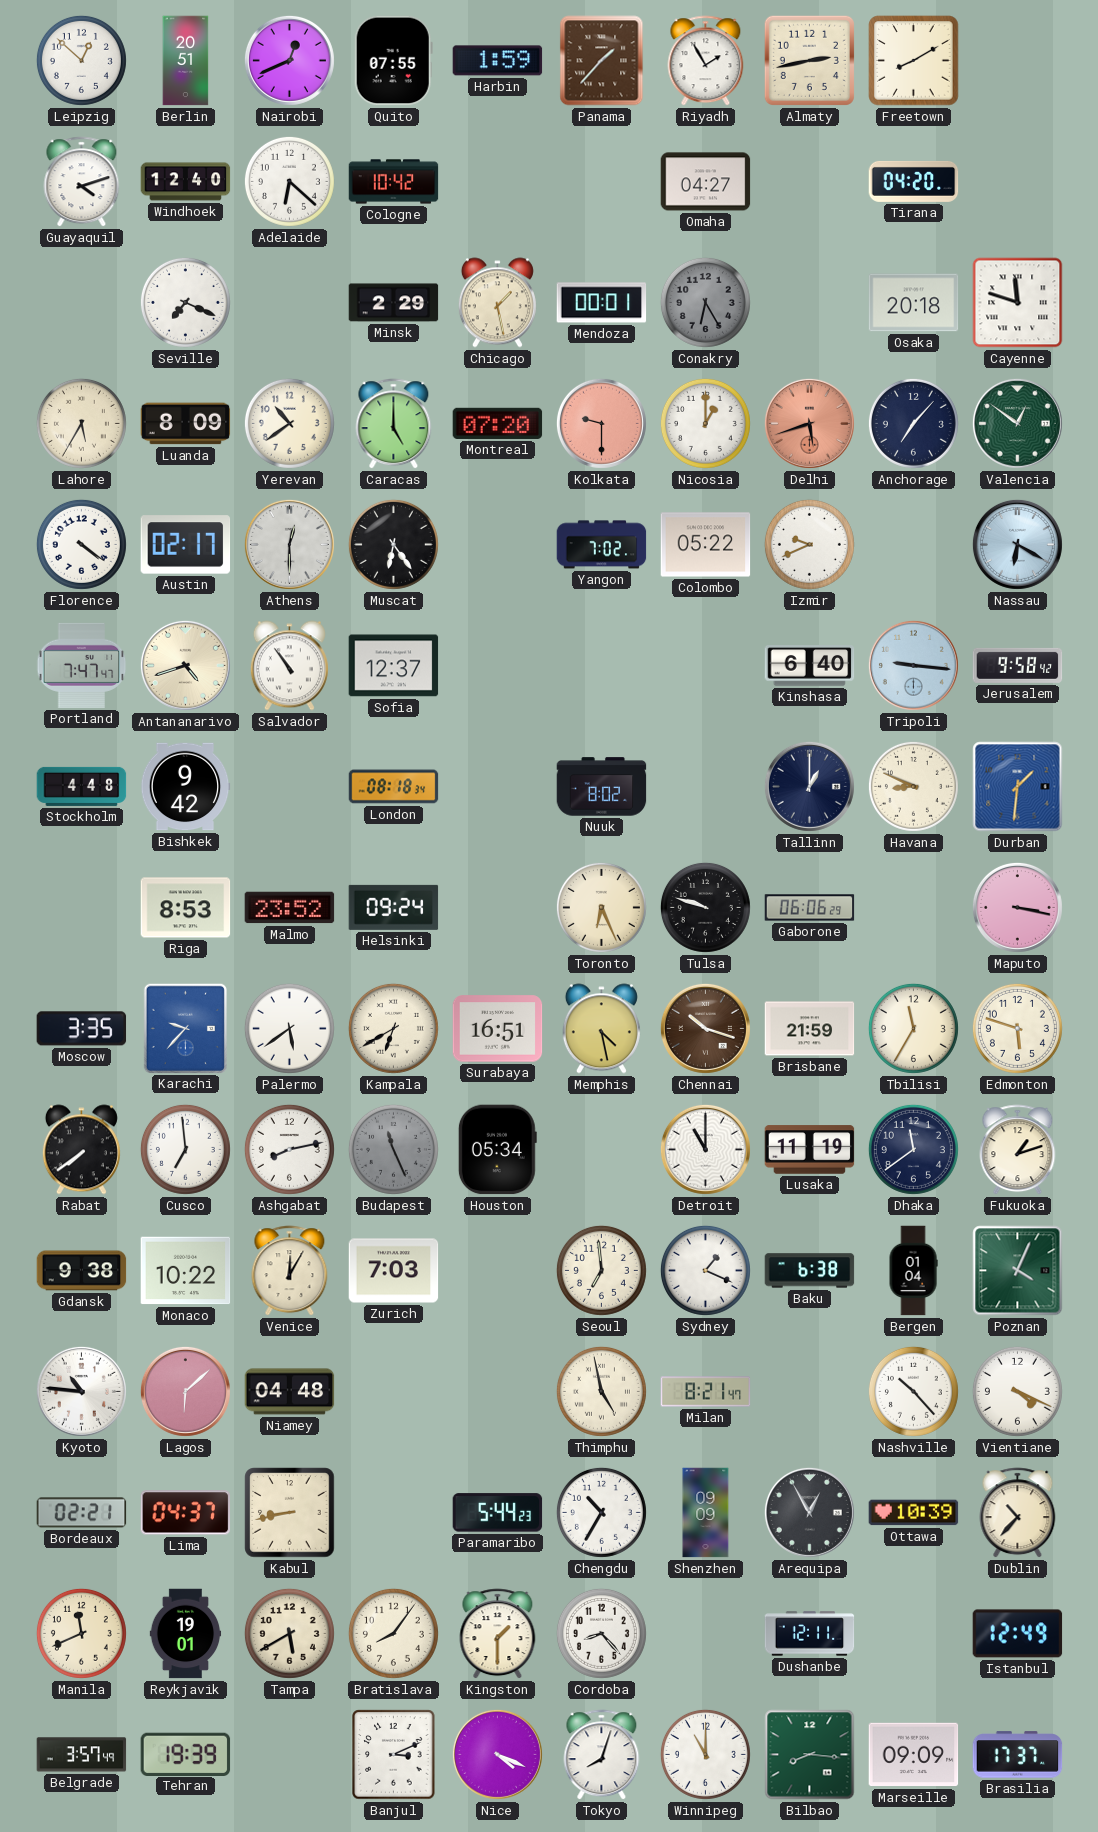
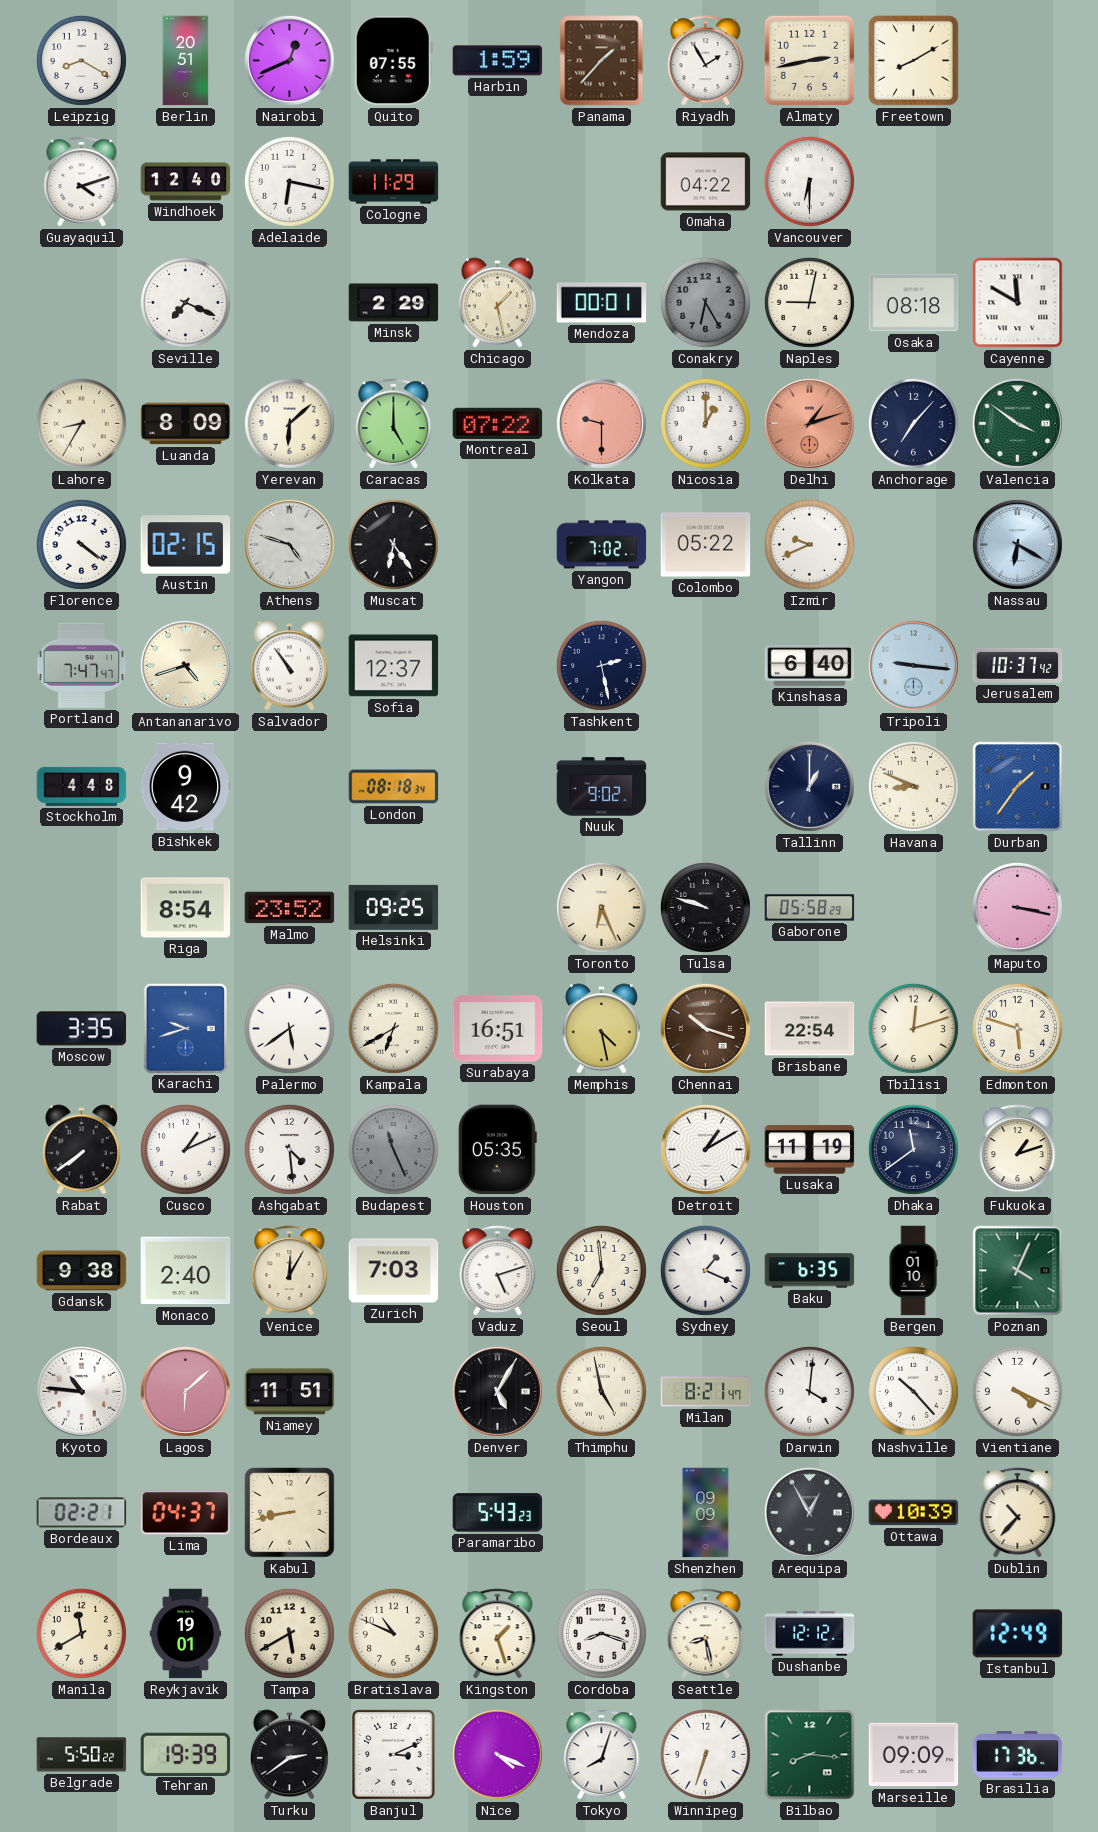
Leipzig: 12:52 -> 8:20 (81, 60)
Adelaide: 6:22 -> 6:17 (289, 181)
Cologne: 10:42 -> 11:29 (394, 182)
Omaha: 04:27 -> 04:22 (706, 182)
Vancouver: none -> 6:30 (809, 181)
Tirana: 04:20 -> none (914, 181)
Naples: none -> 9:02 (809, 302)
Osaka: 20:18 -> 08:18 (914, 303)
Cayenne: 11:48 -> 11:50 (1018, 303)
Lahore: 5:35 -> 8:35 (81, 423)
Yerevan: 10:39 -> 6:08 (289, 423)
Montreal: 07:20 -> 07:22 (498, 423)
Delhi: 5:42 -> 1:12 (809, 423)
Valencia: 12:51 -> 3:51 (1017, 423)
Austin: 02:17 -> 02:15 (186, 545)
Athens: 12:30 -> 4:48 (289, 544)
Tashkent: none -> 2:28 (601, 665)
Jerusalem: 9:58 -> 10:37 (1018, 665)
Nuuk: 8:02 -> 9:02 (602, 787)
Durban: 1:31 -> 1:36 (1018, 787)
Riga: 8:53 -> 8:54 (186, 908)
Helsinki: 09:24 -> 09:25 (394, 907)
Gaborone: 06:06 -> 05:58 (810, 908)
Karachi: 9:37 -> 9:42 (185, 1028)
Brisbane: 21:59 -> 22:54 (810, 1029)
Tbilisi: 11:35 -> 12:12 (913, 1028)
Cusco: 6:59 -> 1:11 (185, 1149)
Ashgabat: 8:13 -> 4:29 (289, 1149)
Houston: 05:34 -> 05:35 (497, 1150)
Detroit: 11:00 -> 1:10 (705, 1149)
Monaco: 10:22 -> 2:40 (186, 1271)
Vaduz: none -> 5:12 (498, 1271)
Baku: 6:38 -> 6:35 (810, 1271)
Bergen: 01:04 -> 01:10 (913, 1271)
Niamey: 04:48 -> 11:51 (290, 1392)
Denver: none -> 5:05 (497, 1391)
Darwin: none -> 4:01 (809, 1391)
Paramaribo: 5:44 -> 5:43 (498, 1513)
Chengdu: 10:35 -> none (601, 1512)
Manila: 11:41 -> 11:40 (81, 1633)
Bratislava: 8:06 -> 10:49 (393, 1633)
Kingston: 1:30 -> 1:27 (498, 1634)
Cordoba: 8:23 -> 8:18 (601, 1633)
Seattle: none -> 8:28 (706, 1634)
Dushanbe: 12:11 -> 12:12 (810, 1634)
Belgrade: 3:57 -> 5:50 (82, 1755)
Turku: none -> 2:39 (289, 1755)
Winnipeg: 11:00 -> 6:33 (705, 1754)
Brasilia: 17:37 -> 17:36 (1018, 1755)
